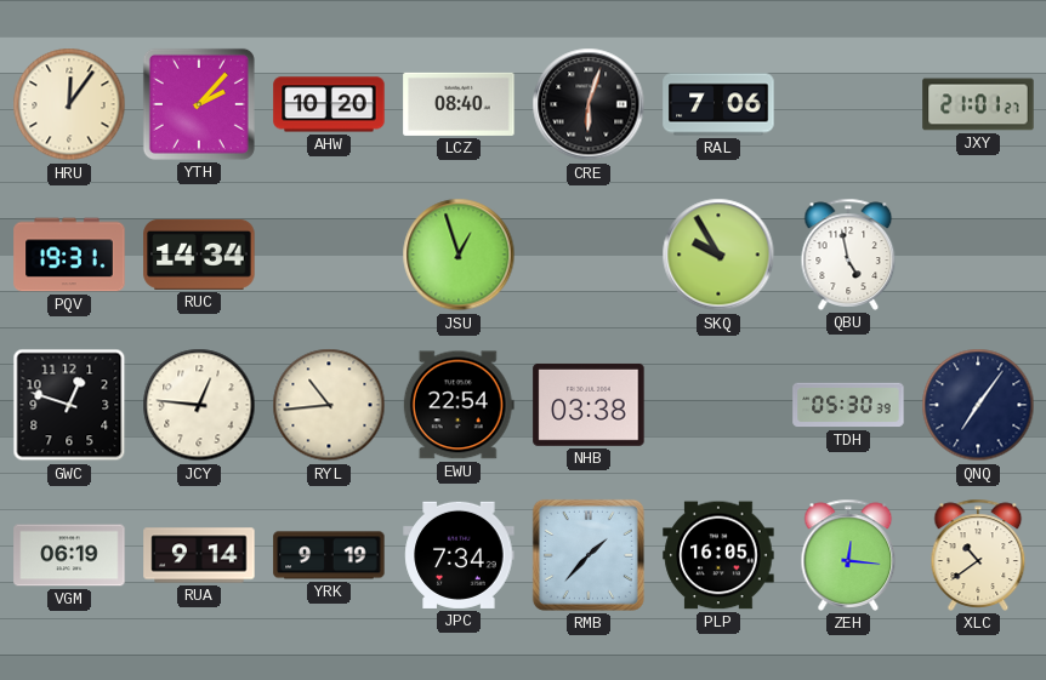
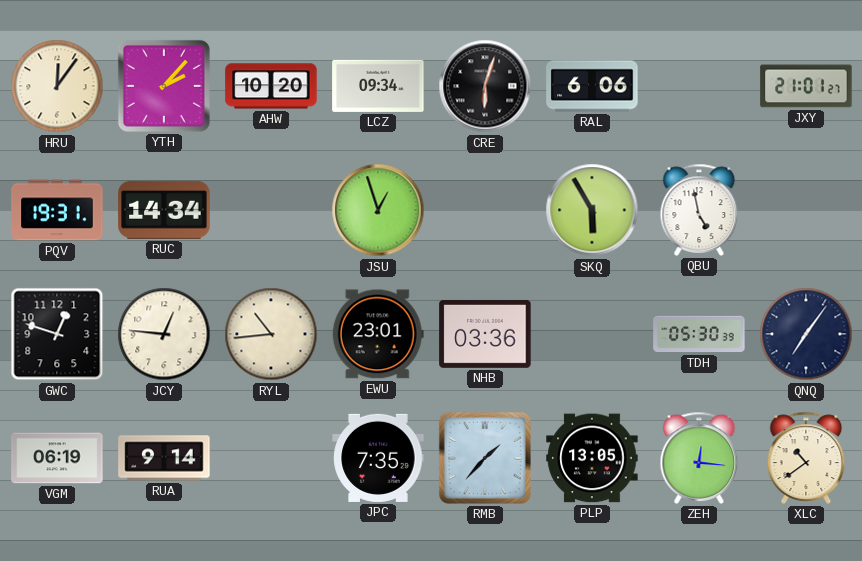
LCZ: 08:40 -> 09:34 (378, 86)
RAL: 7:06 -> 6:06 (592, 86)
SKQ: 9:55 -> 5:55 (592, 210)
EWU: 22:54 -> 23:01 (378, 334)
NHB: 03:38 -> 03:36 (485, 334)
YRK: 9:19 -> none (329, 555)
JPC: 7:34 -> 7:35 (378, 458)
PLP: 16:05 -> 13:05 (592, 458)
